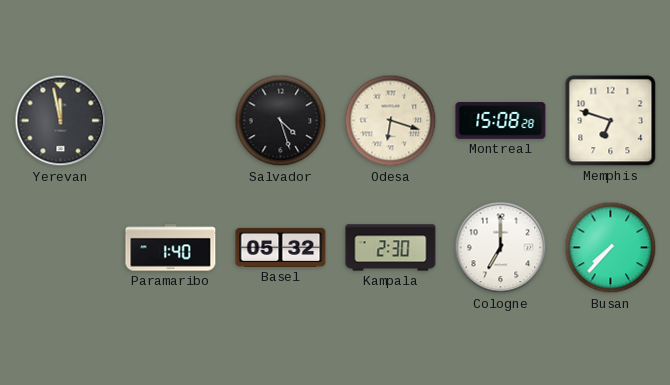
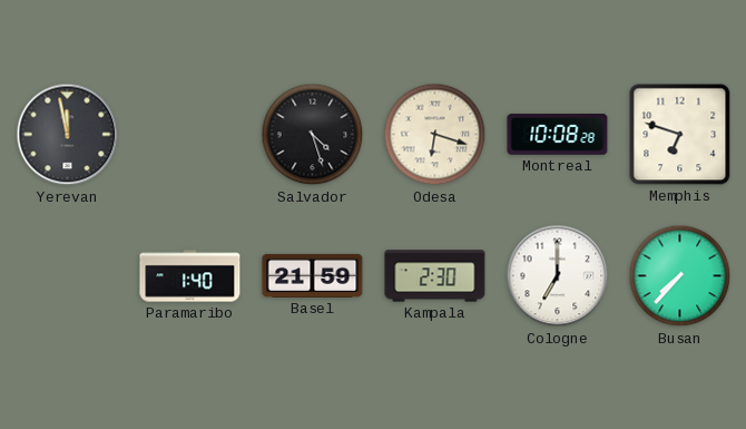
Montreal: 15:08 -> 10:08 (558, 135)
Basel: 05:32 -> 21:59 (313, 275)
